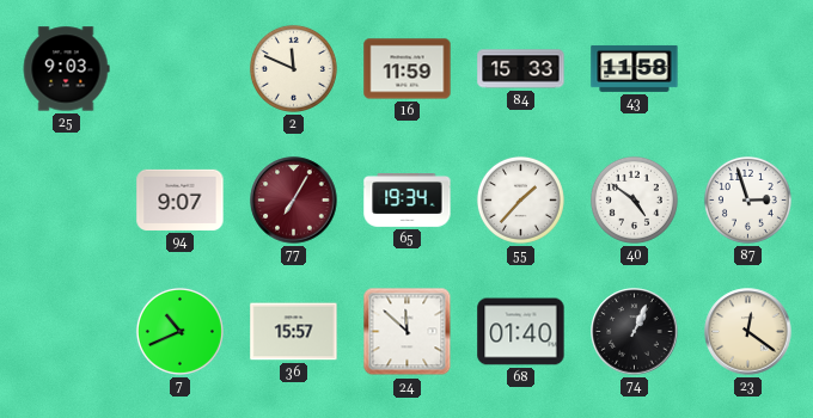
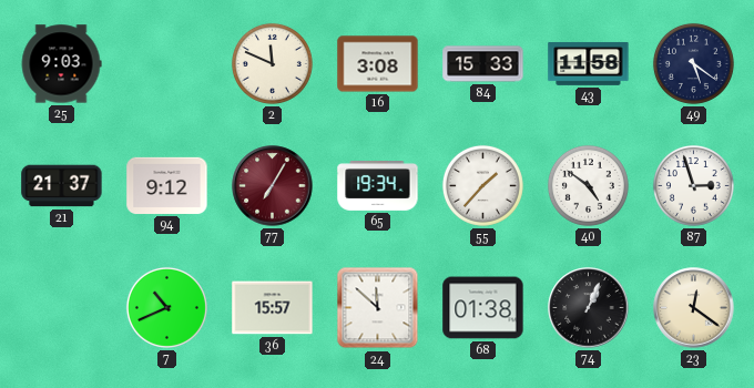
16: 11:59 -> 3:08 (378, 64)
49: none -> 5:21 (693, 63)
21: none -> 21:37 (62, 186)
94: 9:07 -> 9:12 (167, 185)
68: 01:40 -> 01:38 (483, 308)
